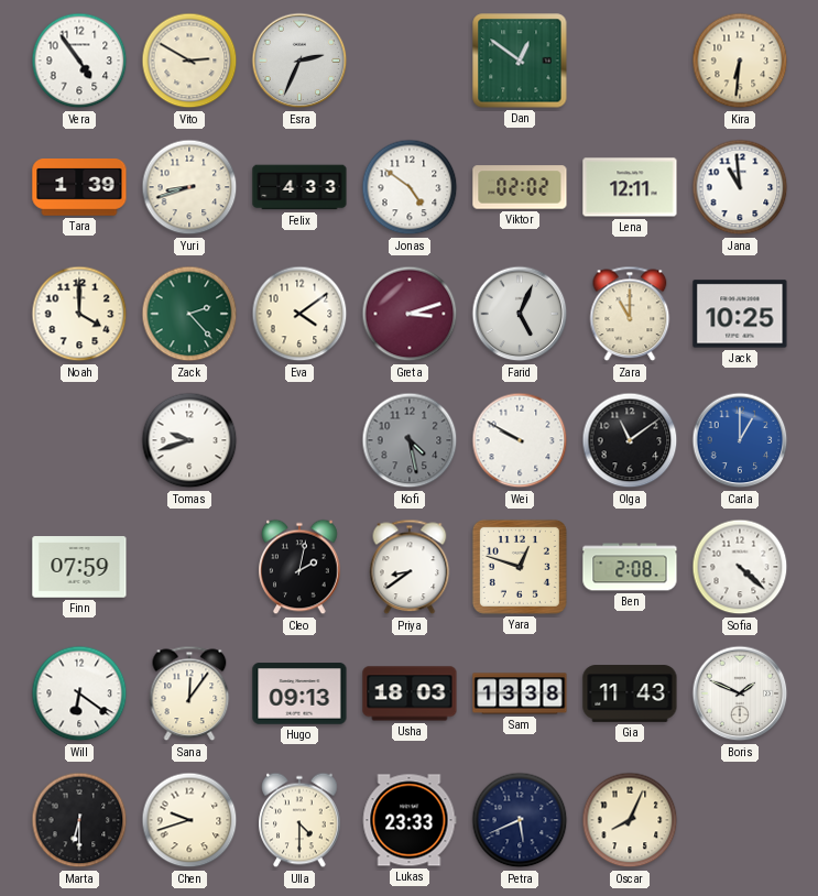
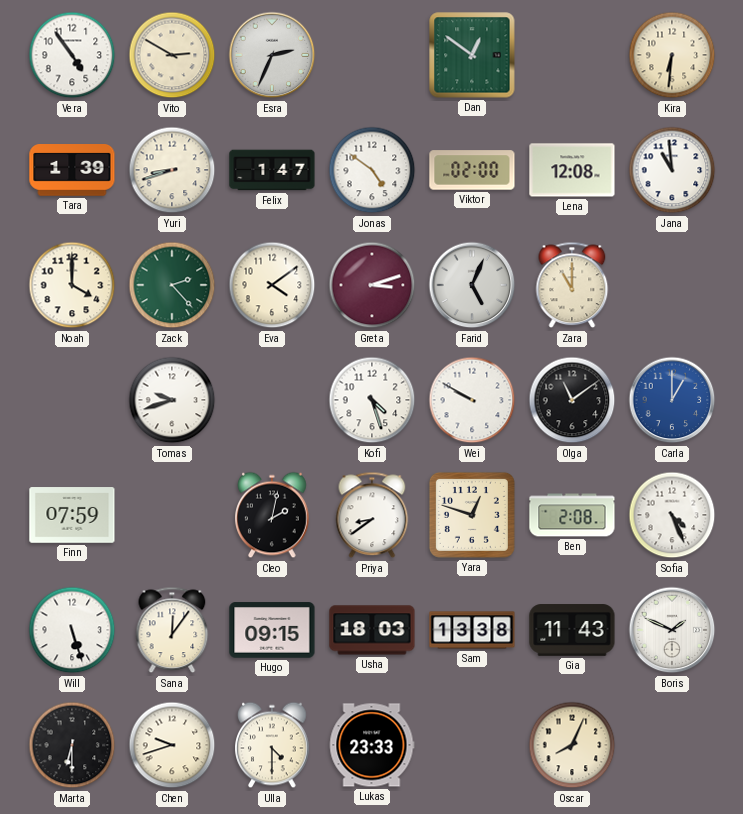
Felix: 4:33 -> 1:47 (272, 170)
Viktor: 02:02 -> 02:00 (472, 170)
Lena: 12:11 -> 12:08 (572, 170)
Jack: 10:25 -> none (740, 314)
Kofi: 4:28 -> 4:27 (372, 400)
Kofi dial: grey -> white (372, 400)
Sofia: 4:22 -> 4:26 (672, 515)
Will: 6:21 -> 5:27 (72, 630)
Hugo: 09:13 -> 09:15 (272, 630)
Petra: 5:41 -> none (520, 820)
